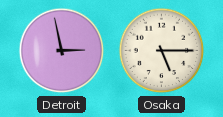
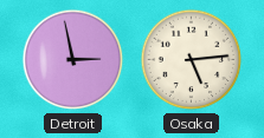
Osaka: 5:15 -> 5:14 (192, 60)
